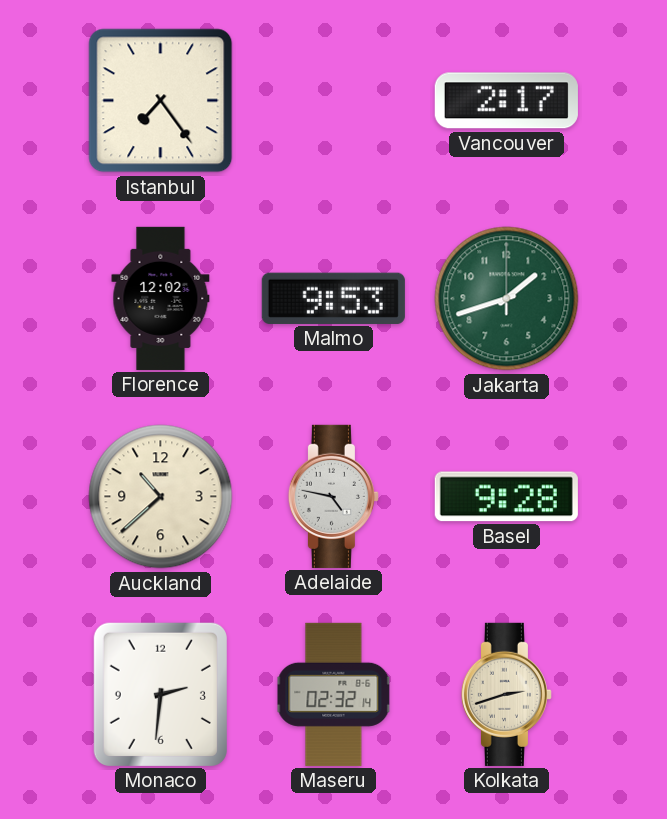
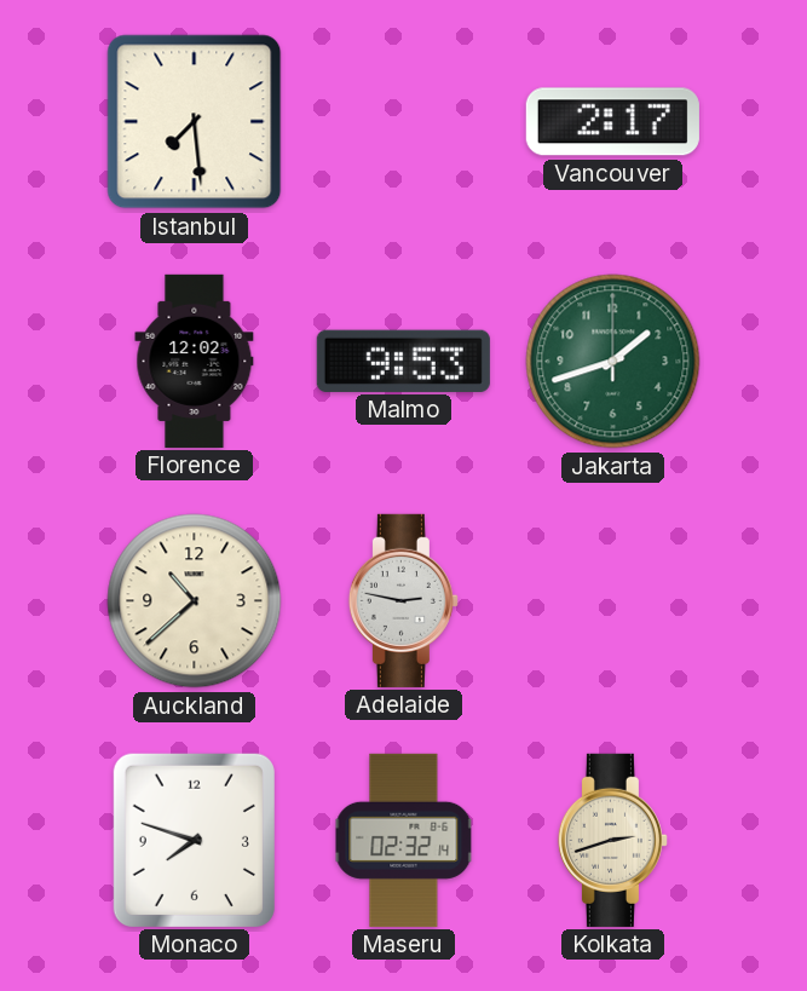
Istanbul: 7:24 -> 7:29 (195, 122)
Adelaide: 4:47 -> 2:47 (403, 600)
Basel: 9:28 -> none (506, 497)
Monaco: 2:31 -> 7:48 (194, 840)
